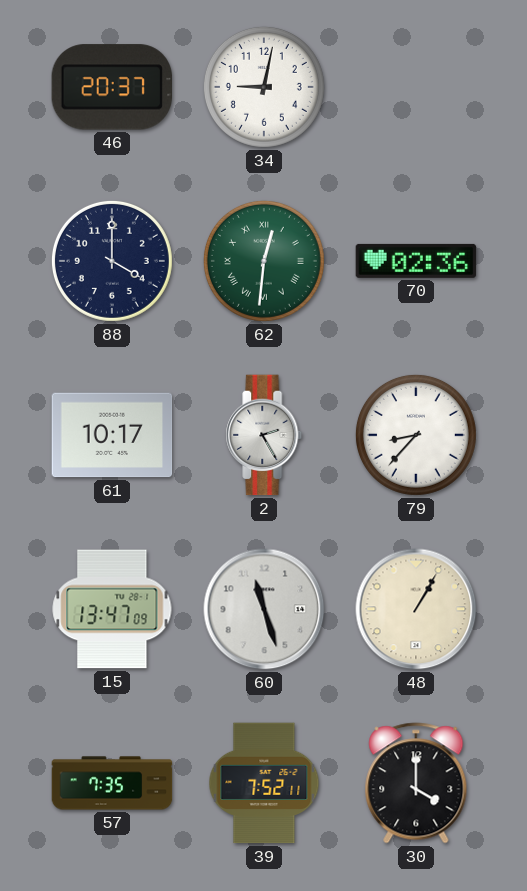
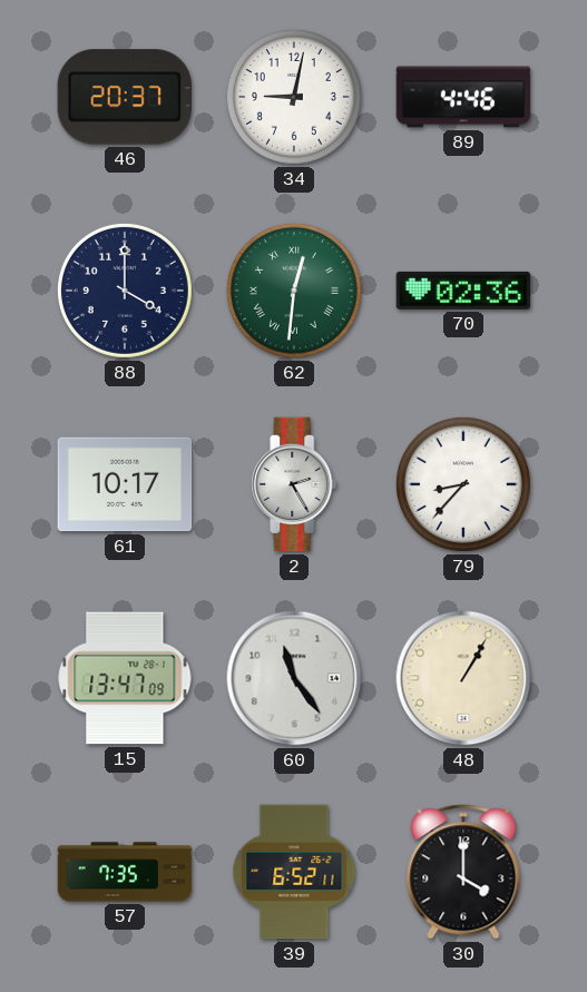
89: none -> 4:46 (463, 97)
60: 11:27 -> 11:24 (294, 678)
39: 7:52 -> 6:52 (294, 872)
